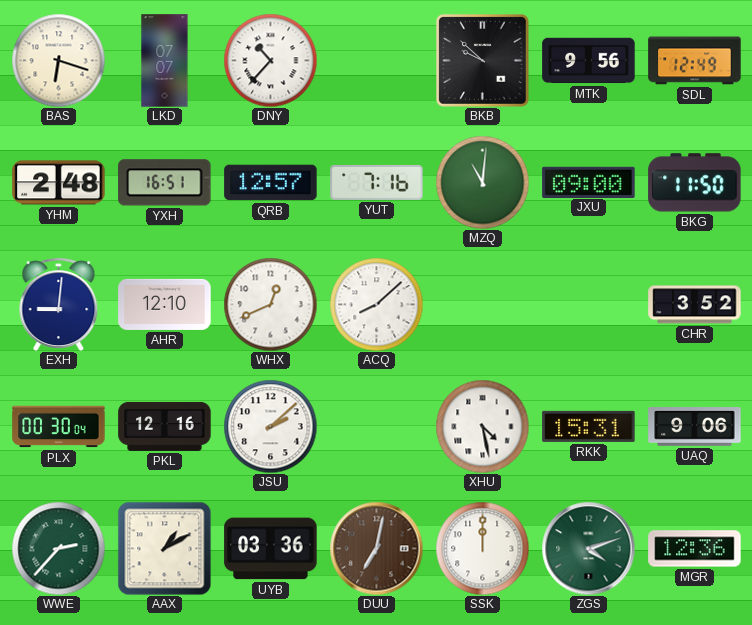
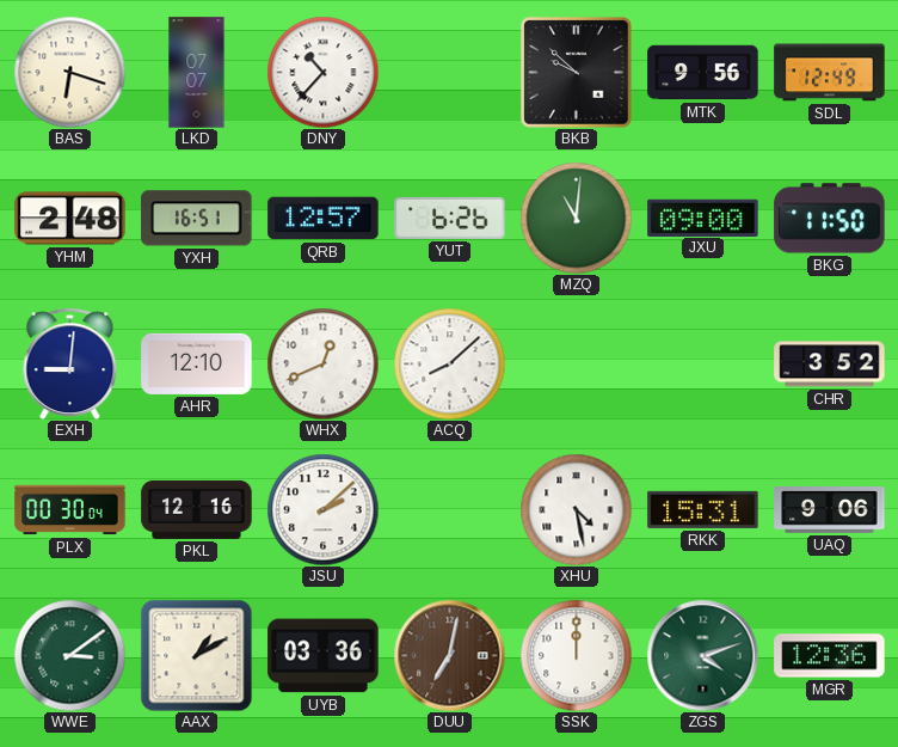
YUT: 7:16 -> 6:26 (450, 218)
WWE: 2:37 -> 3:09 (69, 655)
